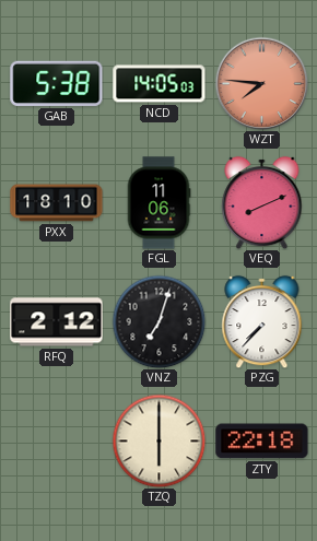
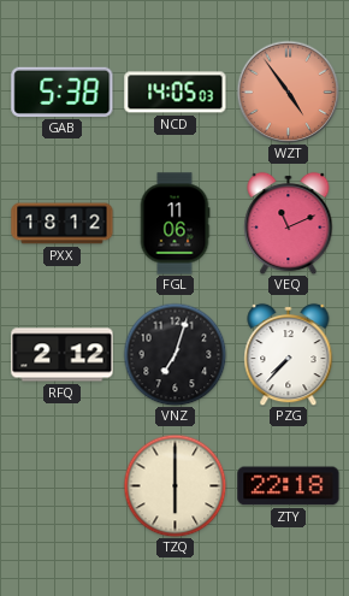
WZT: 7:46 -> 4:54 (288, 92)
PXX: 18:10 -> 18:12 (63, 224)
VEQ: 8:11 -> 11:11 (289, 223)
